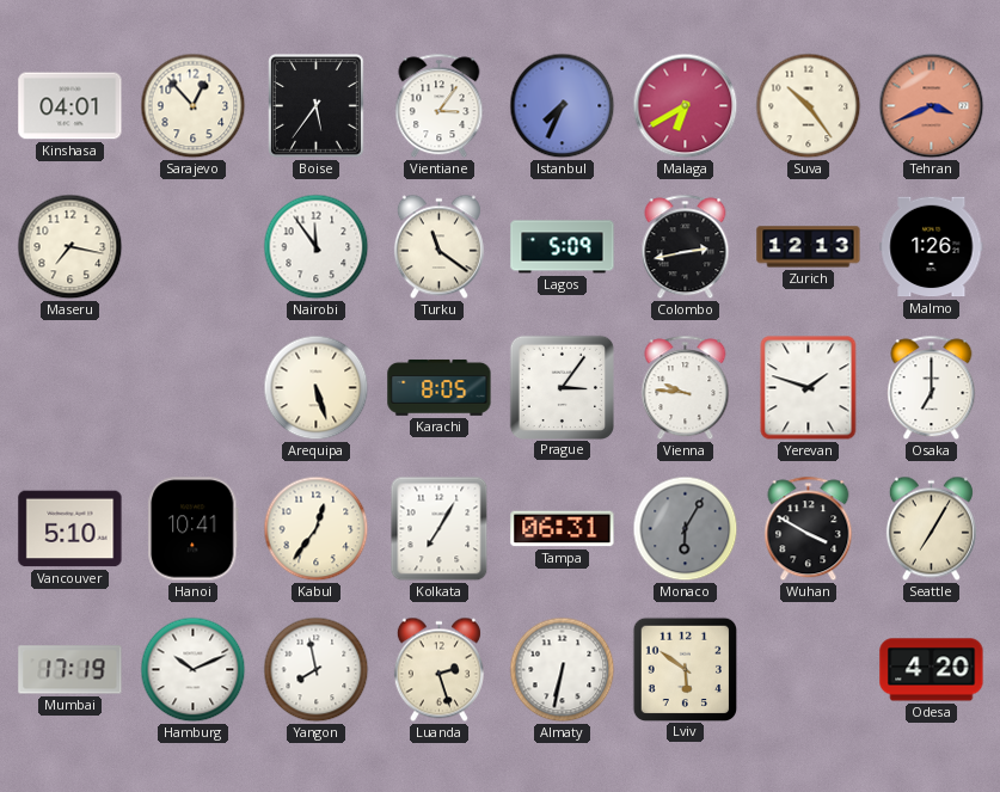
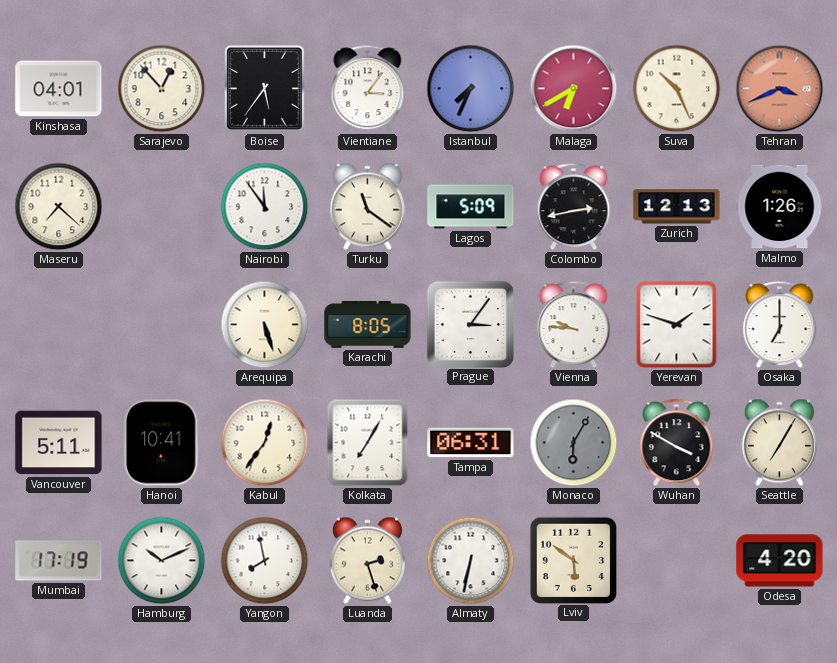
Suva: 10:24 -> 10:26 (677, 89)
Maseru: 7:17 -> 7:22 (59, 207)
Vancouver: 5:10 -> 5:11 (59, 443)
